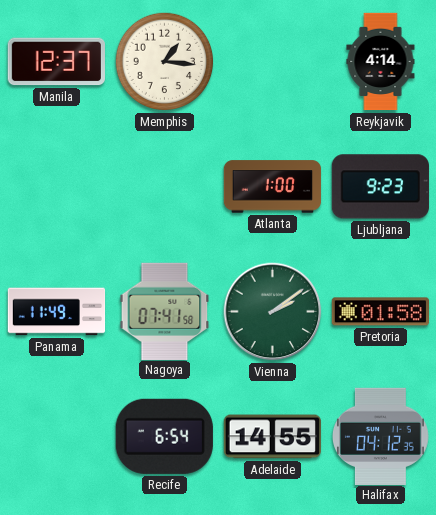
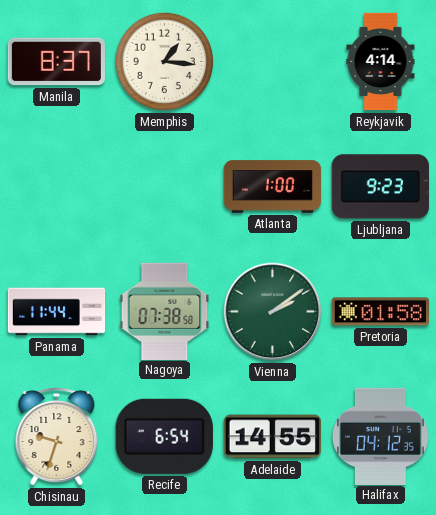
Manila: 12:37 -> 8:37 (56, 62)
Panama: 11:49 -> 11:44 (57, 312)
Nagoya: 07:41 -> 07:38 (165, 311)
Chisinau: none -> 9:33 (57, 437)
